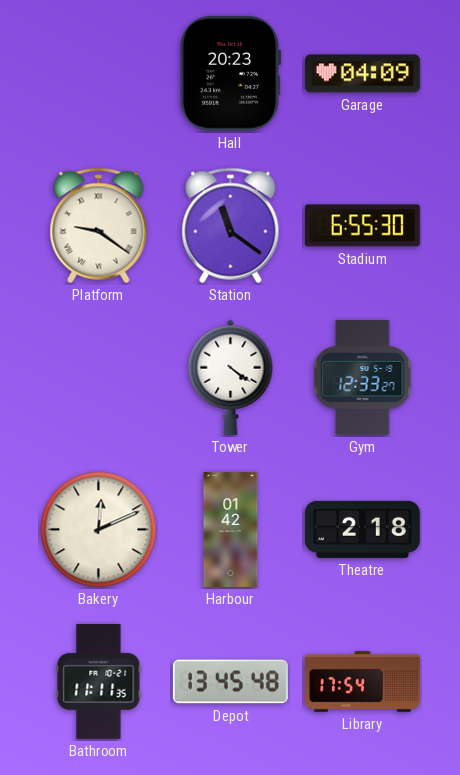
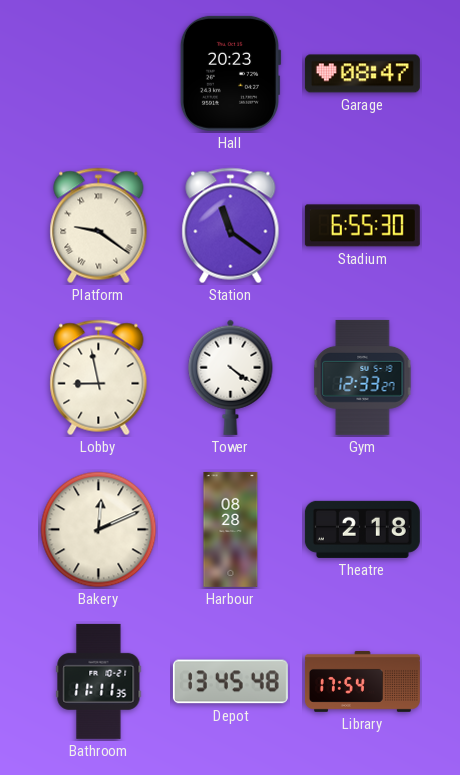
Garage: 04:09 -> 08:47 (362, 74)
Lobby: none -> 8:58 (99, 378)
Harbour: 01:42 -> 08:28 (231, 529)
